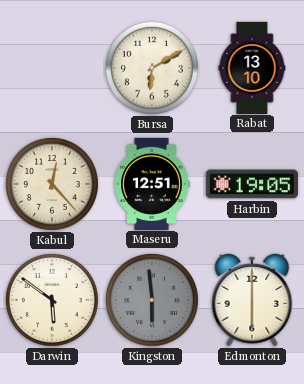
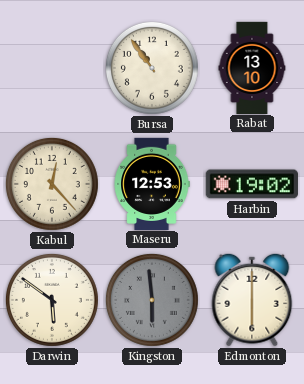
Bursa: 6:10 -> 10:54 (152, 68)
Maseru: 12:51 -> 12:53 (152, 183)
Harbin: 19:05 -> 19:02 (252, 184)
